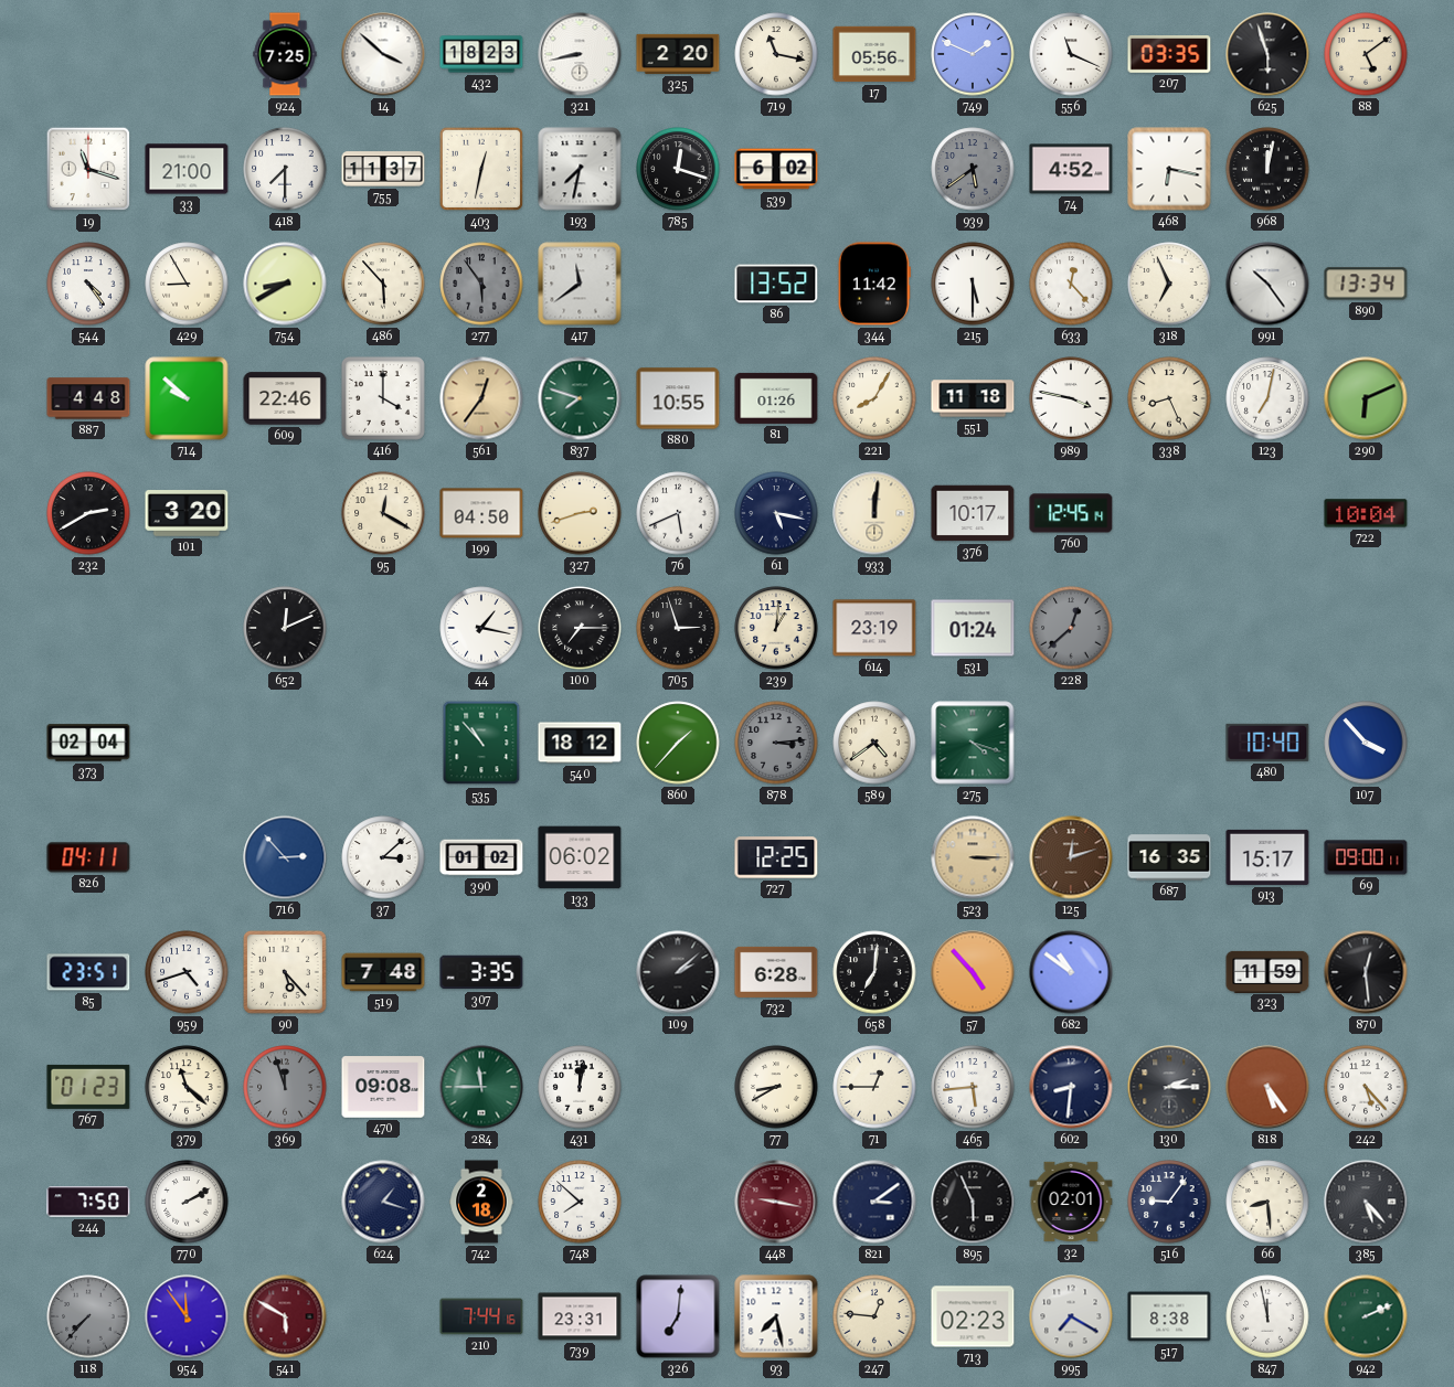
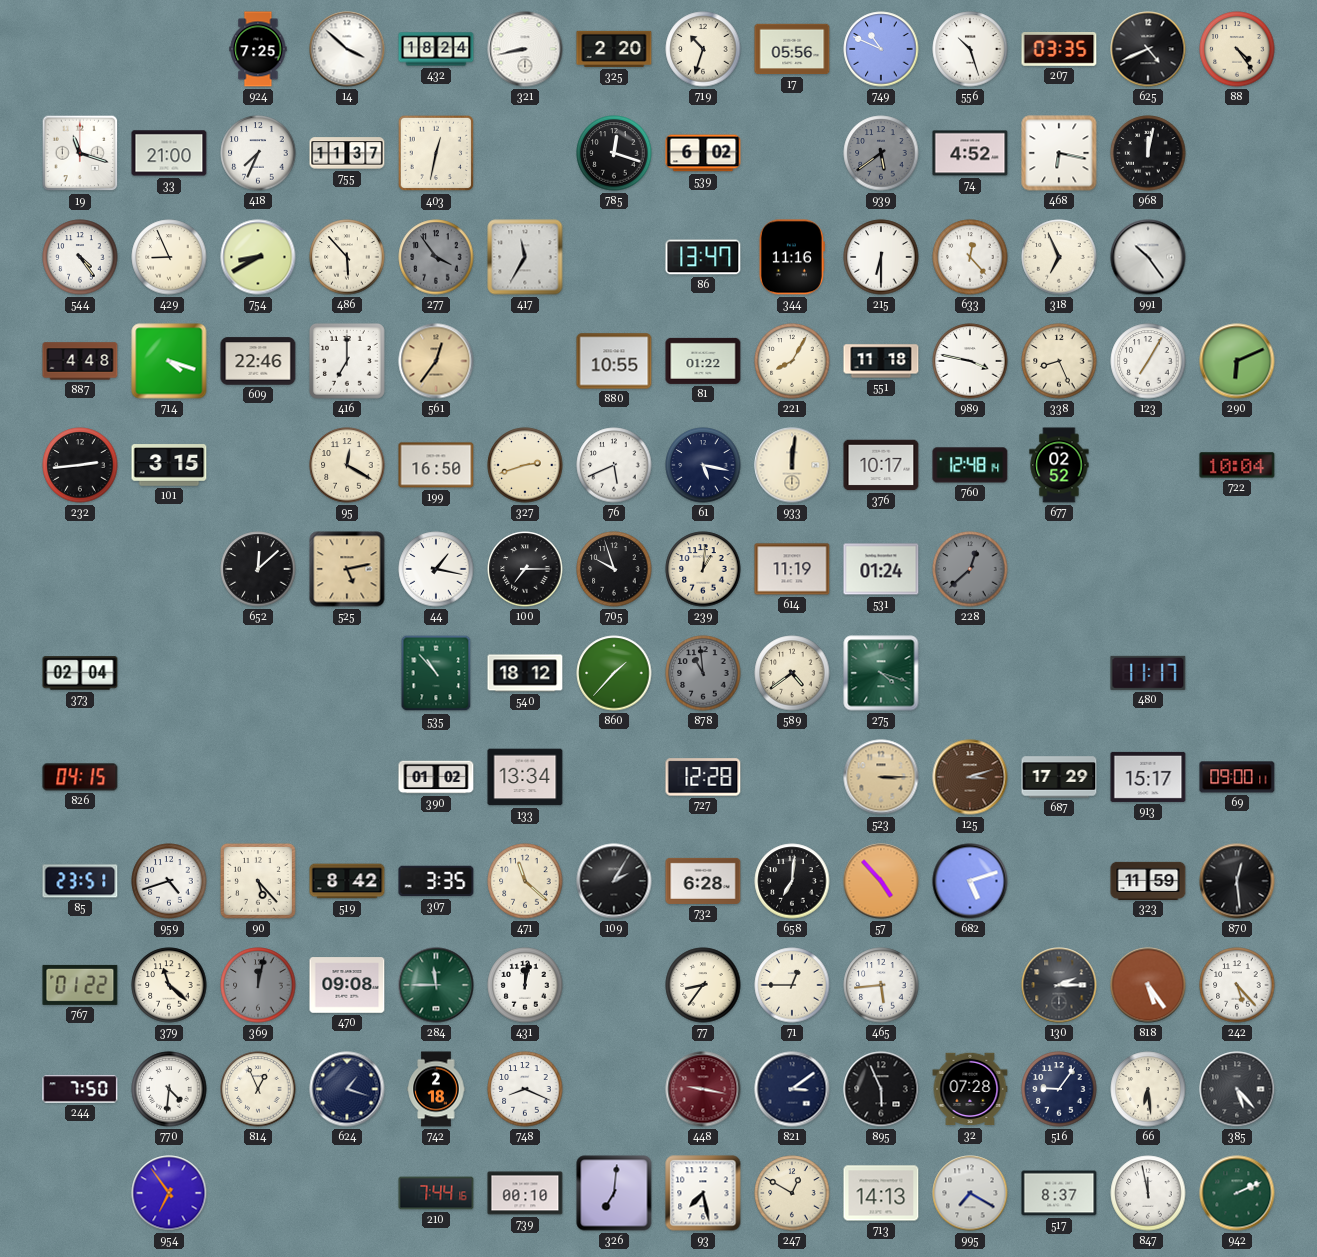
432: 18:23 -> 18:24 (436, 49)
719: 11:17 -> 10:33 (703, 49)
749: 1:49 -> 10:49 (881, 49)
556: 11:19 -> 10:27 (970, 49)
625: 5:57 -> 4:41 (1148, 49)
88: 5:09 -> 4:24 (1237, 49)
418: 7:30 -> 7:34 (258, 153)
193: 7:32 -> none (580, 169)
429: 8:55 -> 8:56 (169, 257)
277: 5:54 -> 3:54 (436, 257)
417: 11:39 -> 11:35 (525, 257)
86: 13:52 -> 13:47 (703, 257)
344: 11:42 -> 11:16 (792, 257)
215: 5:30 -> 6:30 (881, 257)
890: 13:34 -> none (1366, 284)
714: 9:52 -> 4:18 (169, 361)
416: 4:00 -> 7:00 (347, 361)
837: 7:48 -> none (580, 398)
81: 01:26 -> 01:22 (703, 361)
123: 7:02 -> 7:05 (1148, 361)
232: 2:40 -> 2:44 (80, 465)
101: 3:20 -> 3:15 (169, 465)
199: 04:50 -> 16:50 (436, 465)
760: 12:45 -> 12:48 (970, 465)
677: none -> 02:52 (1059, 465)
652: 12:11 -> 12:08 (258, 569)
525: none -> 5:13 (347, 569)
705: 2:57 -> 9:57 (614, 569)
614: 23:19 -> 11:19 (792, 569)
878: 3:14 -> 10:59 (703, 673)
480: 10:40 -> 11:17 (1148, 673)
107: 3:53 -> none (1366, 743)
826: 04:11 -> 04:15 (80, 777)
716: 2:53 -> none (285, 857)
37: 3:08 -> none (383, 857)
133: 06:02 -> 13:34 (525, 777)
727: 12:25 -> 12:28 (703, 777)
125: 12:12 -> 3:12 (970, 777)
687: 16:35 -> 17:29 (1059, 777)
519: 7:48 -> 8:42 (347, 881)
471: none -> 11:22 (525, 881)
109: 2:08 -> 2:05 (614, 881)
682: 10:51 -> 5:12 (970, 881)
767: 01:23 -> 01:22 (80, 985)
369: 11:57 -> 12:02 (258, 985)
77: 8:40 -> 8:36 (703, 985)
602: 8:31 -> none (1071, 1087)
770: 2:10 -> 4:31 (169, 1089)
814: none -> 12:56 (258, 1089)
748: 7:52 -> 8:19 (525, 1089)
32: 02:01 -> 07:28 (970, 1089)
66: 8:29 -> 6:29 (1148, 1089)
118: 7:37 -> none (88, 1316)
954: 11:54 -> 6:54 (169, 1193)
541: 5:50 -> none (285, 1316)
739: 23:31 -> 00:10 (525, 1193)
247: 12:46 -> 12:50 (792, 1193)
713: 02:23 -> 14:13 (881, 1193)
517: 8:38 -> 8:37 (1059, 1193)
